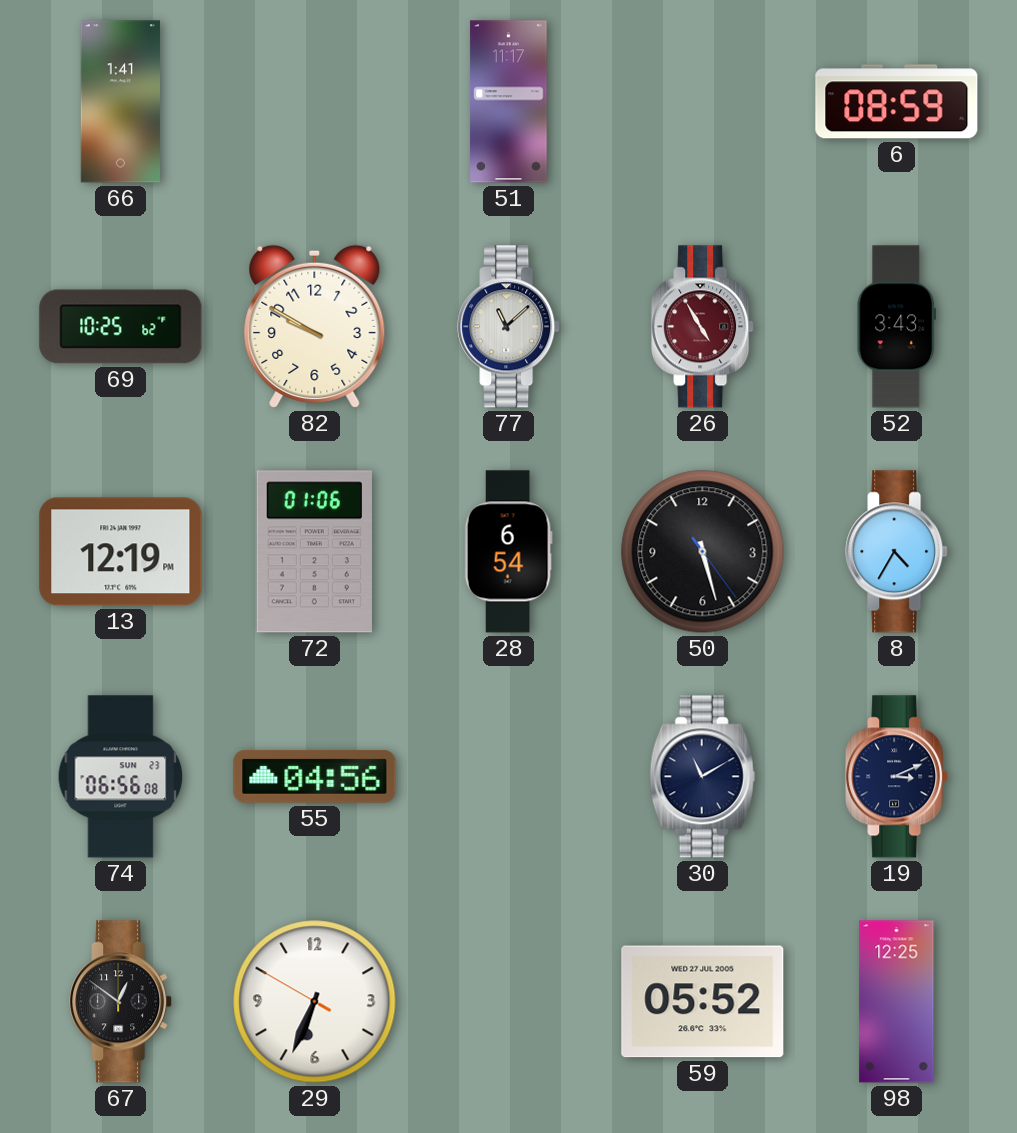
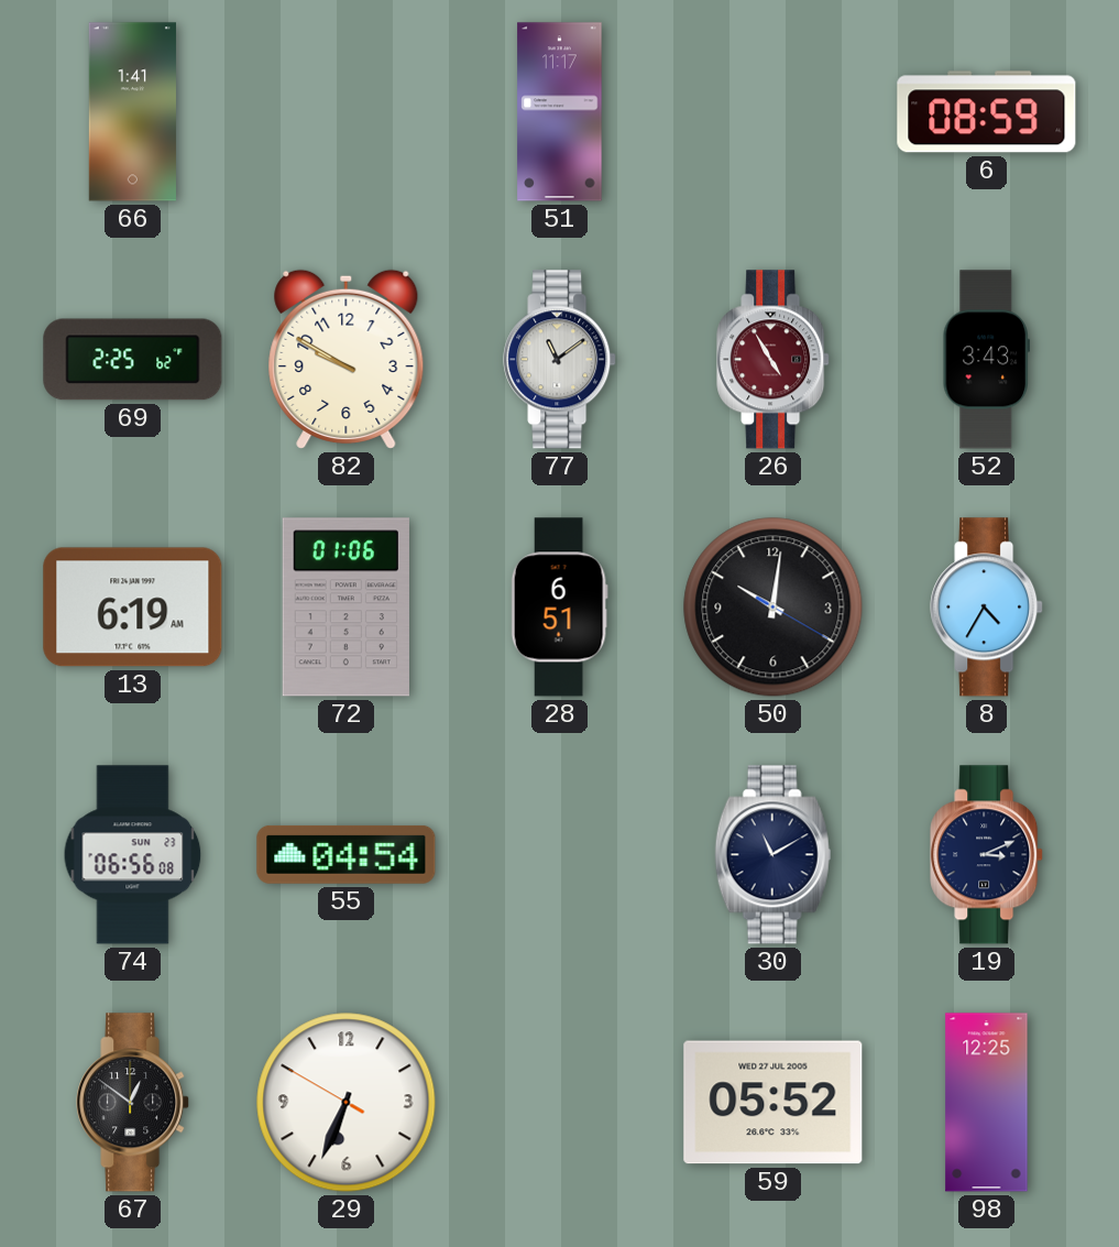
69: 10:25 -> 2:25 (133, 360)
77: 11:08 -> 11:09 (560, 360)
13: 12:19 -> 6:19 (133, 608)
28: 6:54 -> 6:51 (559, 608)
50: 5:27 -> 10:01 (774, 608)
55: 04:56 -> 04:54 (347, 854)
